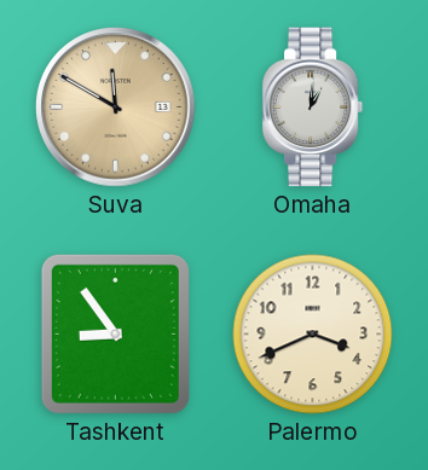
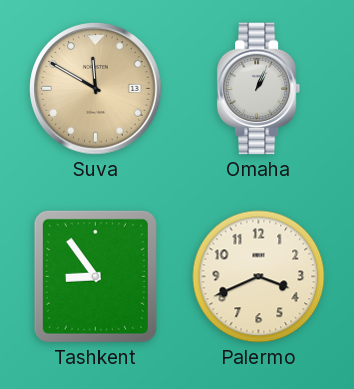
Omaha: 1:01 -> 1:04 (259, 89)
